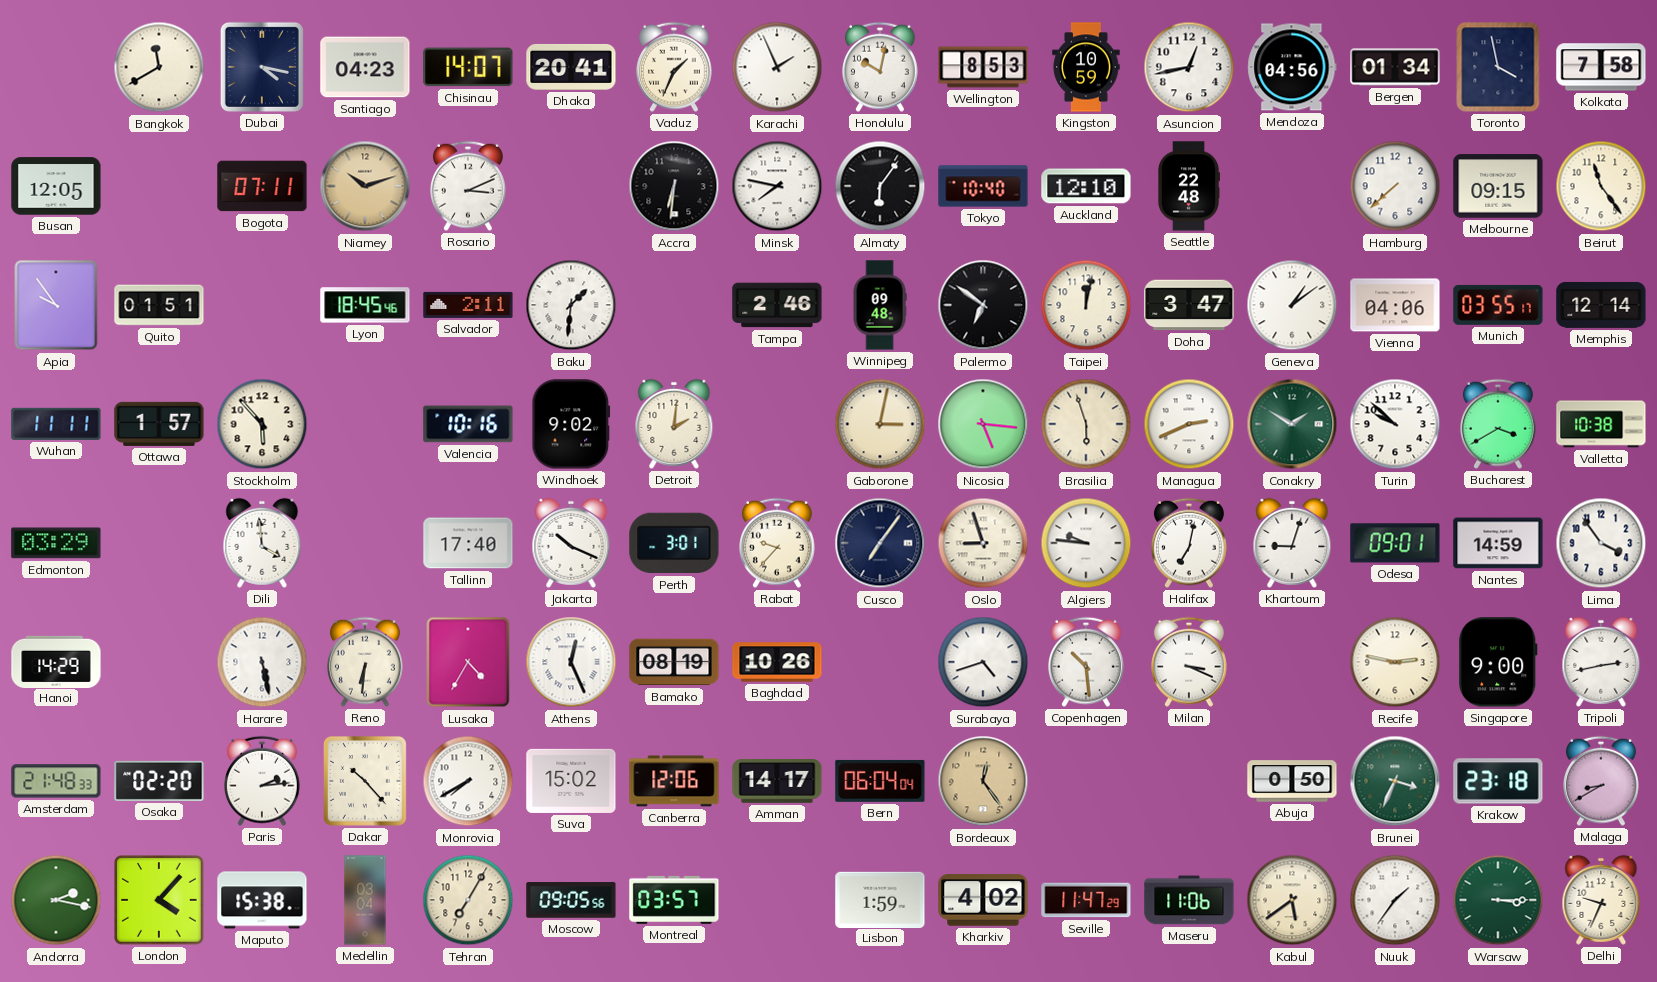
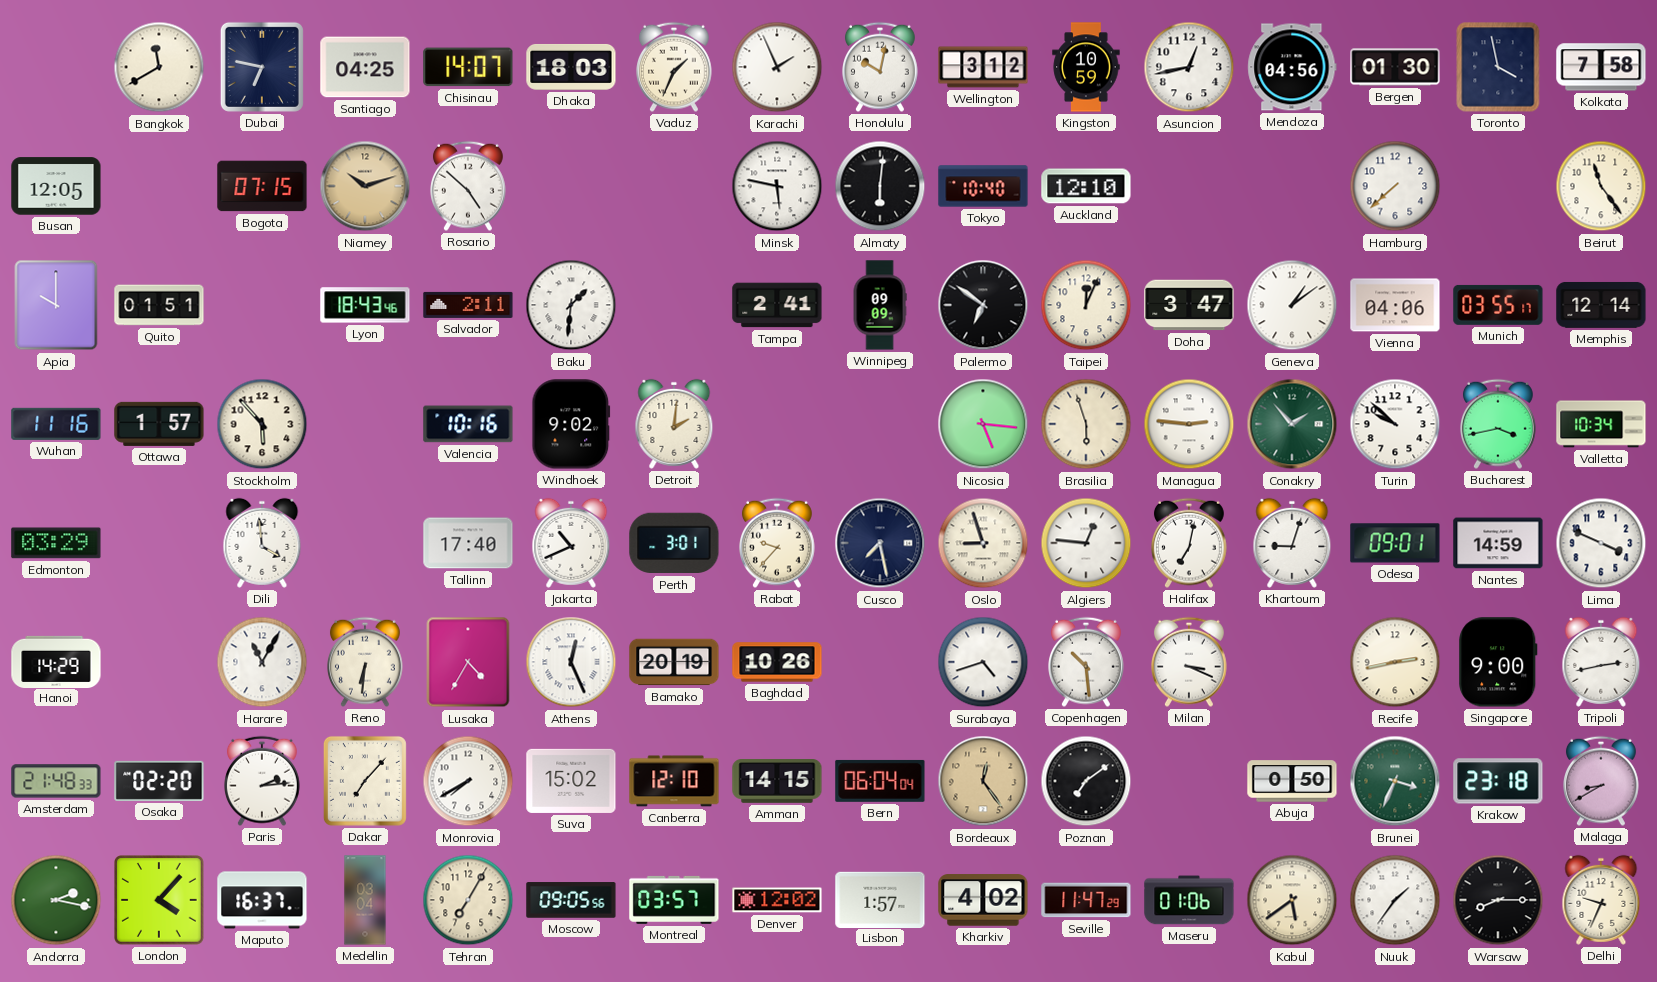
Dubai: 4:17 -> 6:47 (262, 67)
Santiago: 04:23 -> 04:25 (365, 67)
Dhaka: 20:41 -> 18:03 (571, 67)
Wellington: 8:53 -> 3:12 (983, 67)
Bergen: 01:34 -> 01:30 (1395, 67)
Bogota: 07:11 -> 07:15 (262, 186)
Rosario: 3:11 -> 4:52 (469, 186)
Accra: 6:31 -> none (674, 186)
Minsk: 7:47 -> 5:47 (777, 186)
Almaty: 6:06 -> 6:01 (880, 186)
Seattle: 22:48 -> none (1188, 186)
Melbourne: 09:15 -> none (1498, 186)
Apia: 9:54 -> 10:00 (56, 305)
Lyon: 18:45 -> 18:43 (365, 305)
Tampa: 2:46 -> 2:41 (777, 305)
Winnipeg: 09:48 -> 09:09 (880, 305)
Taipei: 12:02 -> 12:04 (1086, 305)
Wuhan: 11:11 -> 11:16 (56, 424)
Gaborone: 3:02 -> none (880, 424)
Managua: 2:41 -> 2:46 (1189, 424)
Conakry: 1:50 -> 1:53 (1292, 424)
Bucharest: 3:40 -> 3:43 (1499, 424)
Valletta: 10:38 -> 10:34 (1601, 424)
Jakarta: 10:19 -> 10:41 (571, 543)
Cusco: 7:06 -> 7:28 (880, 543)
Algiers: 9:46 -> 12:46 (1086, 543)
Lima: 3:54 -> 3:49 (1601, 543)
Harare: 5:28 -> 11:05 (262, 662)
Bamako: 08:19 -> 20:19 (674, 662)
Recife: 2:47 -> 2:43 (1395, 662)
Dakar: 10:23 -> 7:07 (365, 781)
Canberra: 12:06 -> 12:10 (674, 781)
Amman: 14:17 -> 14:15 (777, 782)
Poznan: none -> 7:09 (1086, 781)
Maputo: 15:38 -> 16:37 (262, 900)
Denver: none -> 12:02 (777, 900)
Lisbon: 1:59 -> 1:57 (880, 899)
Maseru: 11:06 -> 01:06 (1189, 900)
Warsaw: 3:15 -> 8:15 (1498, 900)
Warsaw dial: green -> black (1498, 900)
